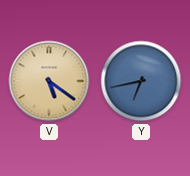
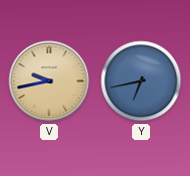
V: 5:21 -> 9:43 (49, 81)
